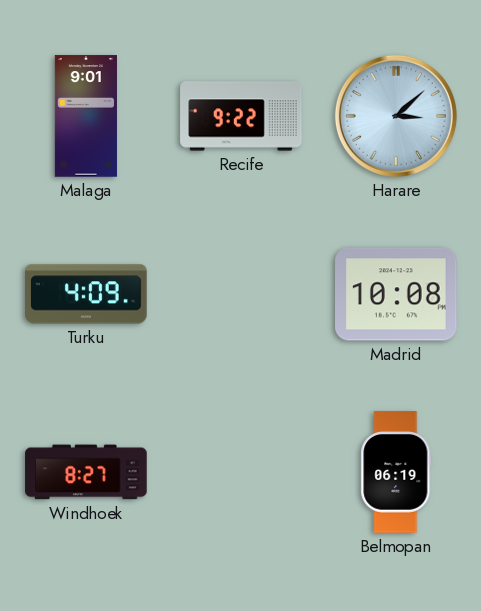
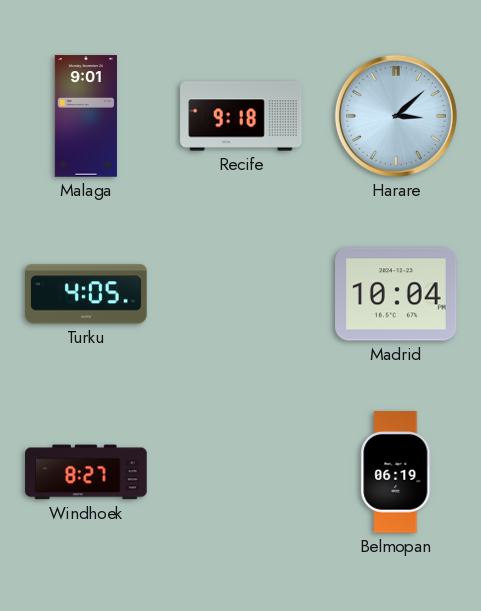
Recife: 9:22 -> 9:18 (241, 116)
Turku: 4:09 -> 4:05 (86, 294)
Madrid: 10:08 -> 10:04 (396, 294)
